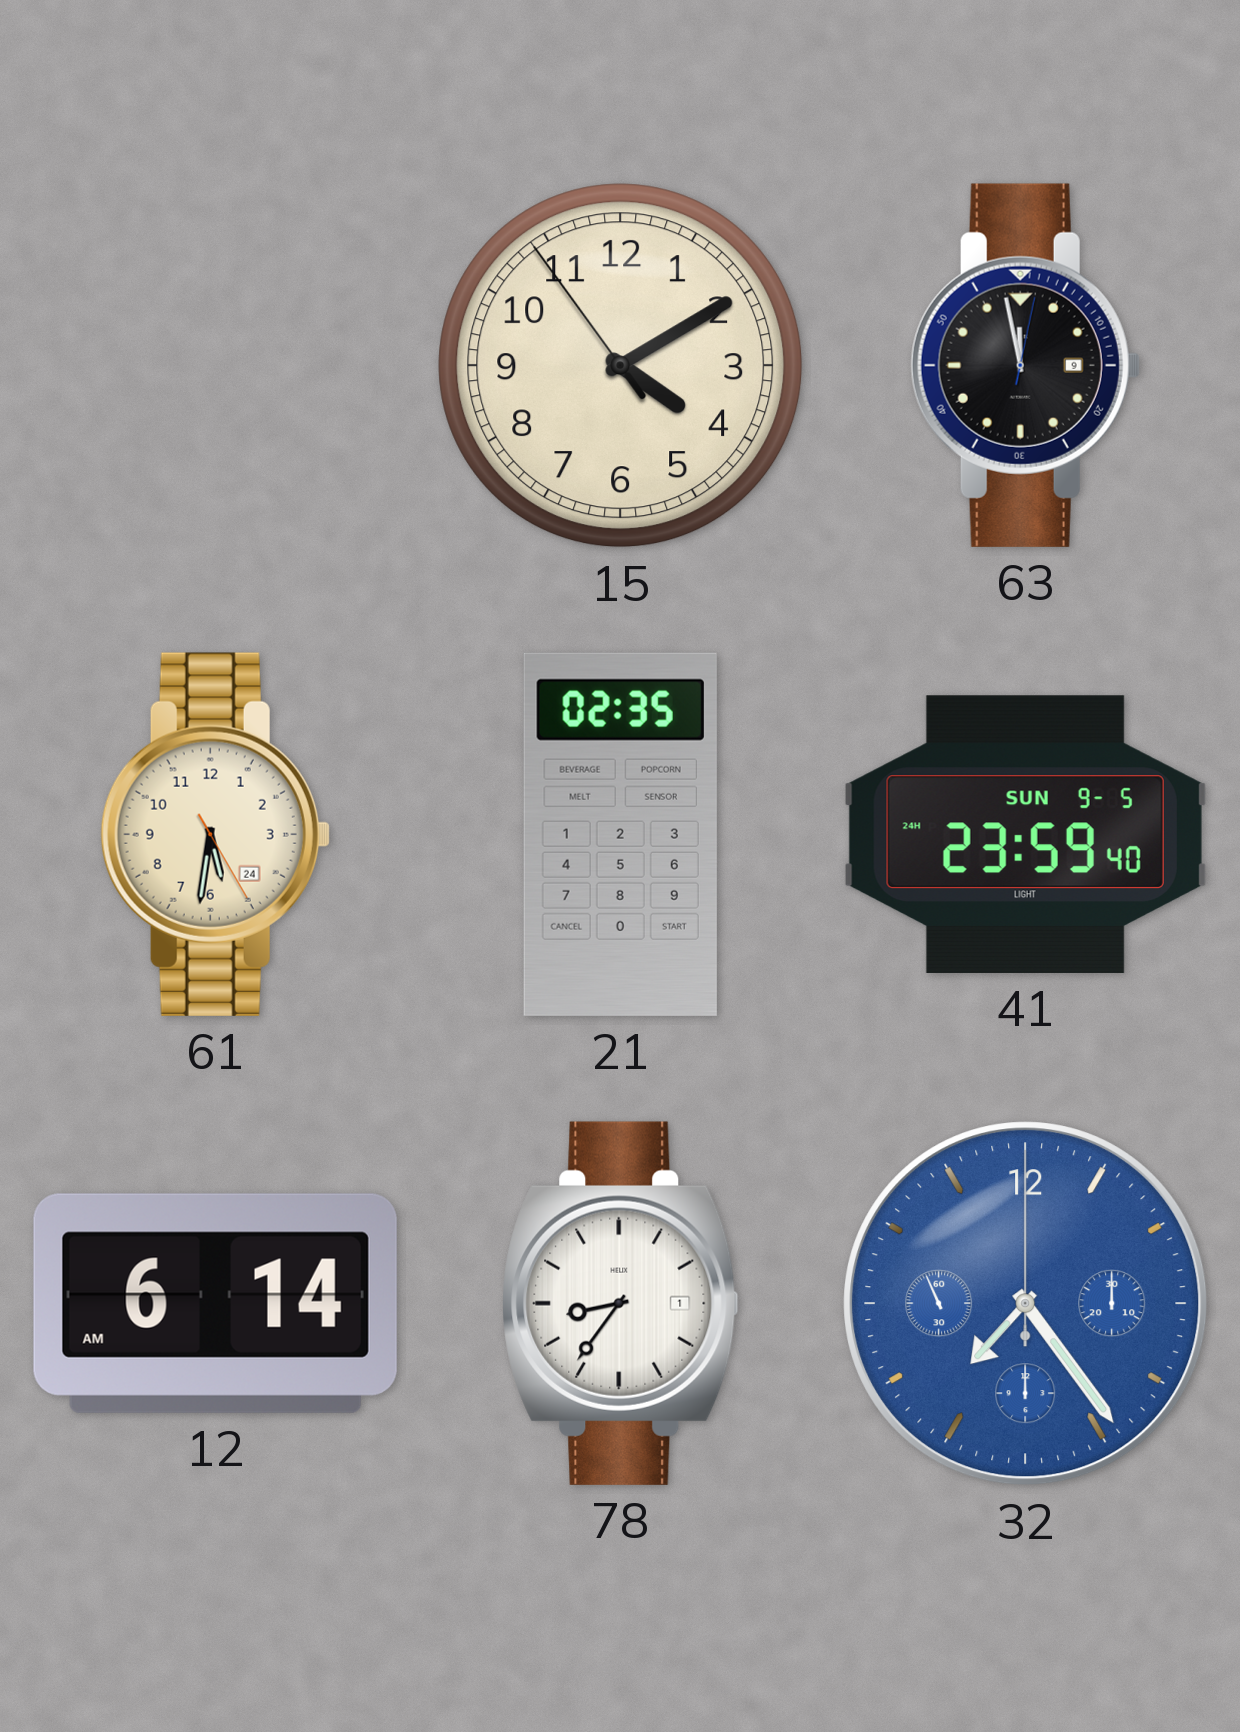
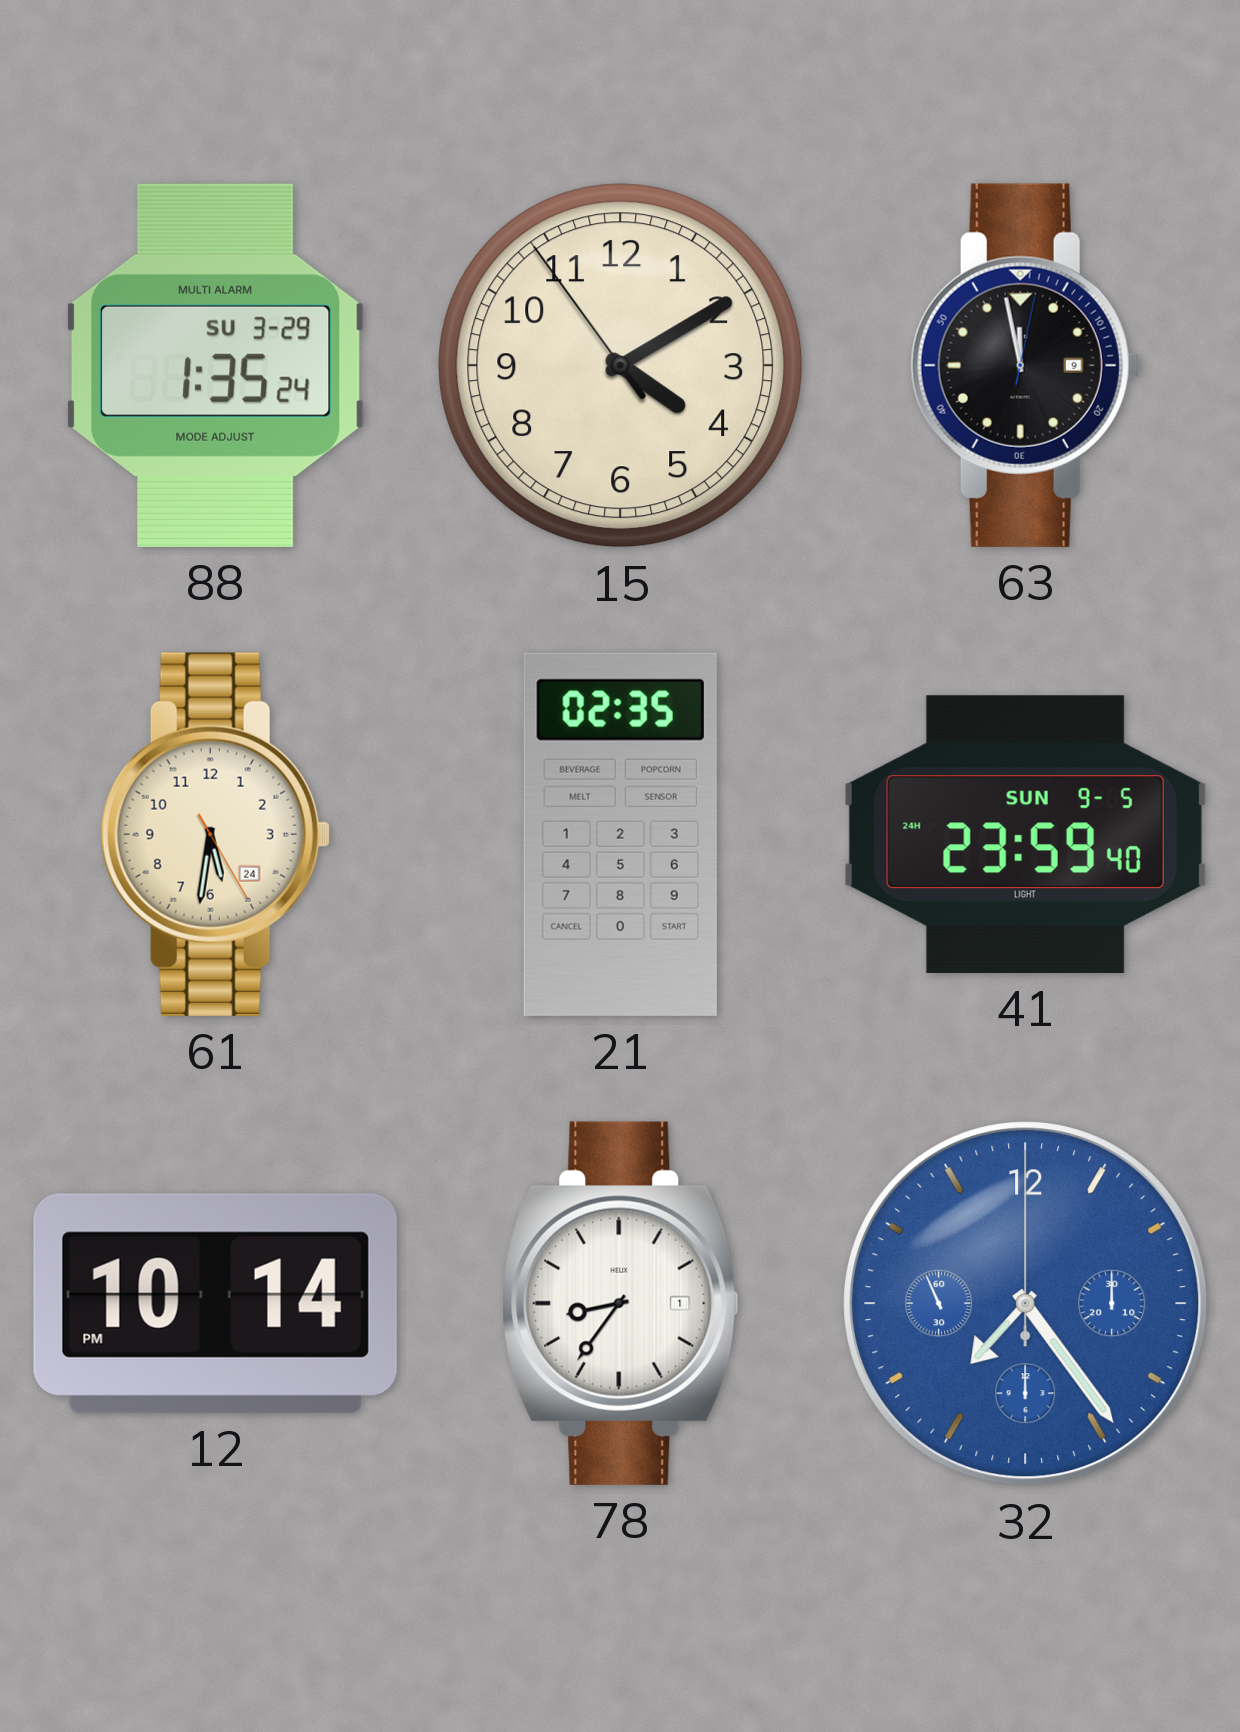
88: none -> 1:35 (215, 365)
12: 6:14 -> 10:14 (215, 1303)
